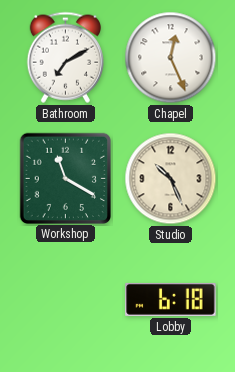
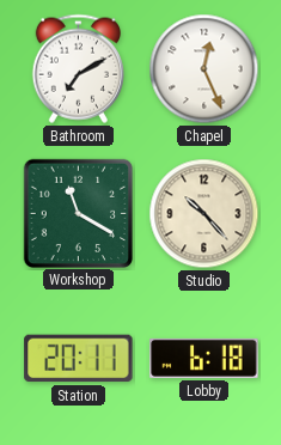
Studio: 10:26 -> 10:23 (204, 214)
Station: none -> 20:11 (79, 359)
